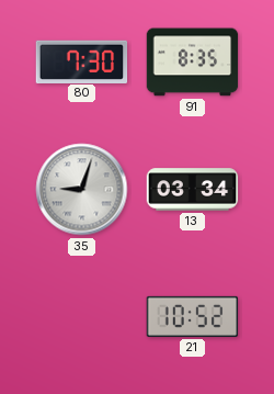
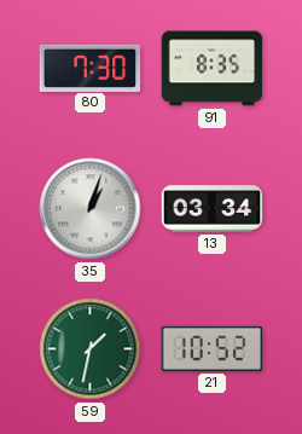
35: 9:03 -> 1:03 (91, 209)
59: none -> 1:32 (91, 349)
